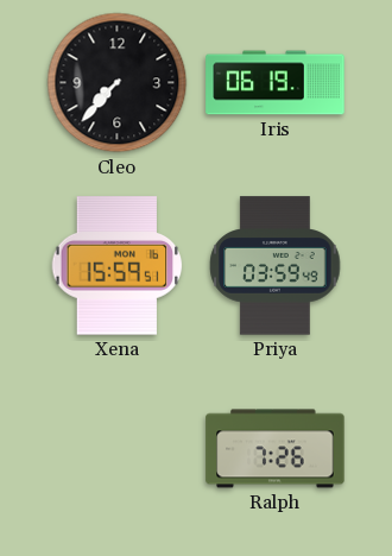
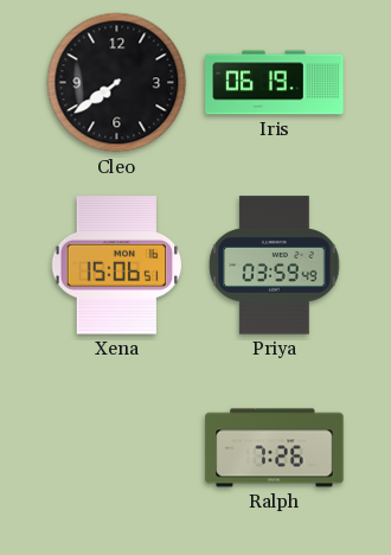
Cleo: 7:37 -> 7:39 (117, 83)
Xena: 15:59 -> 15:06 (117, 266)
